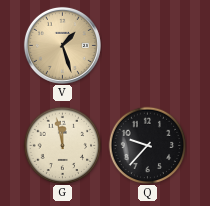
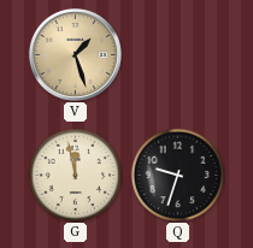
Q: 9:37 -> 9:33 (177, 175)
